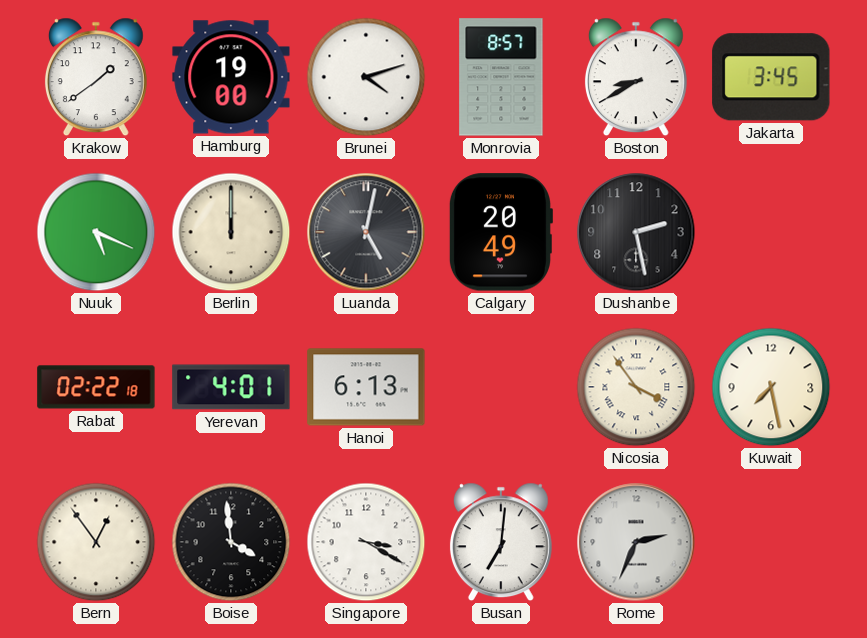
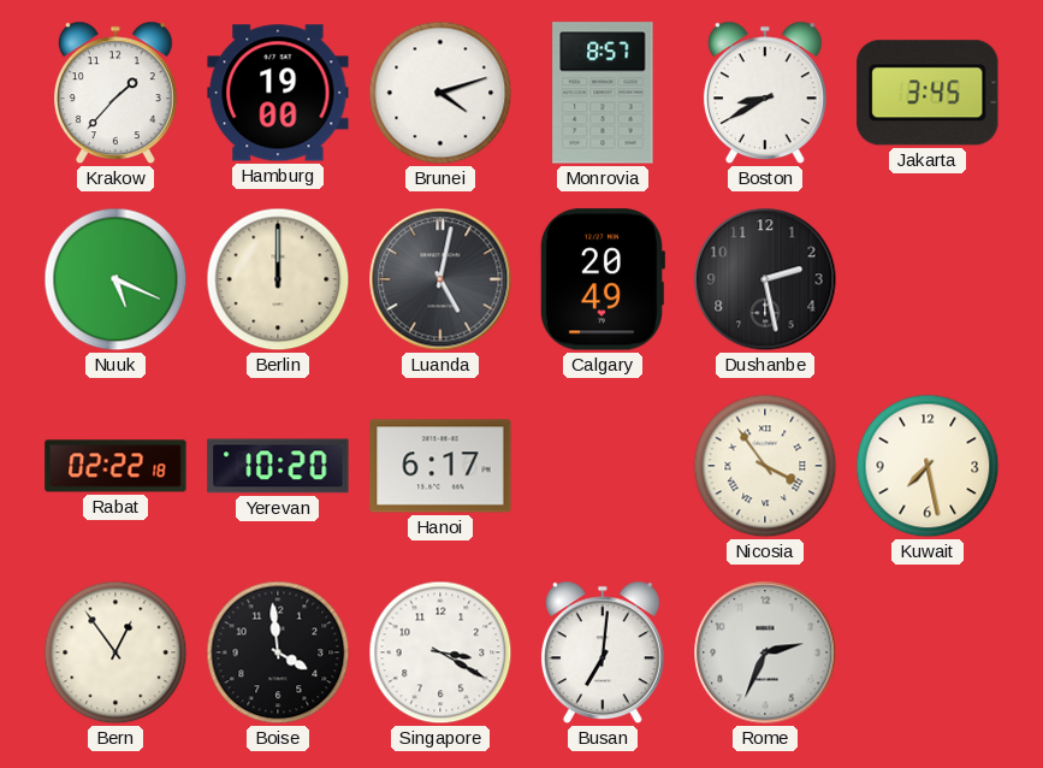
Krakow: 1:39 -> 1:37 (115, 93)
Yerevan: 4:01 -> 10:20 (278, 466)
Hanoi: 6:13 -> 6:17 (440, 466)
